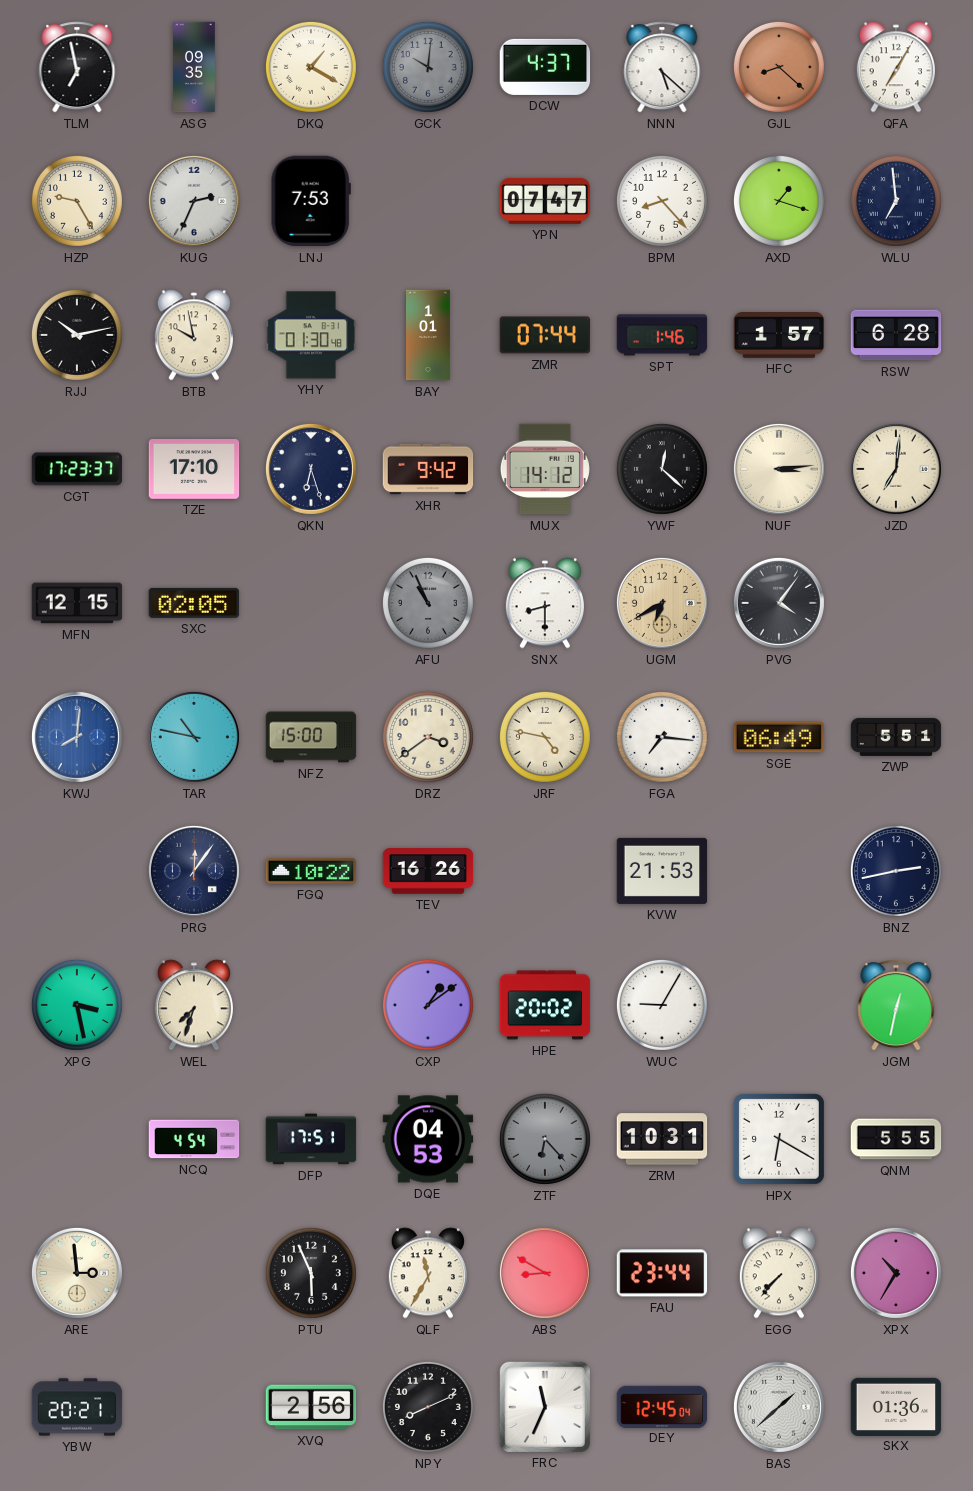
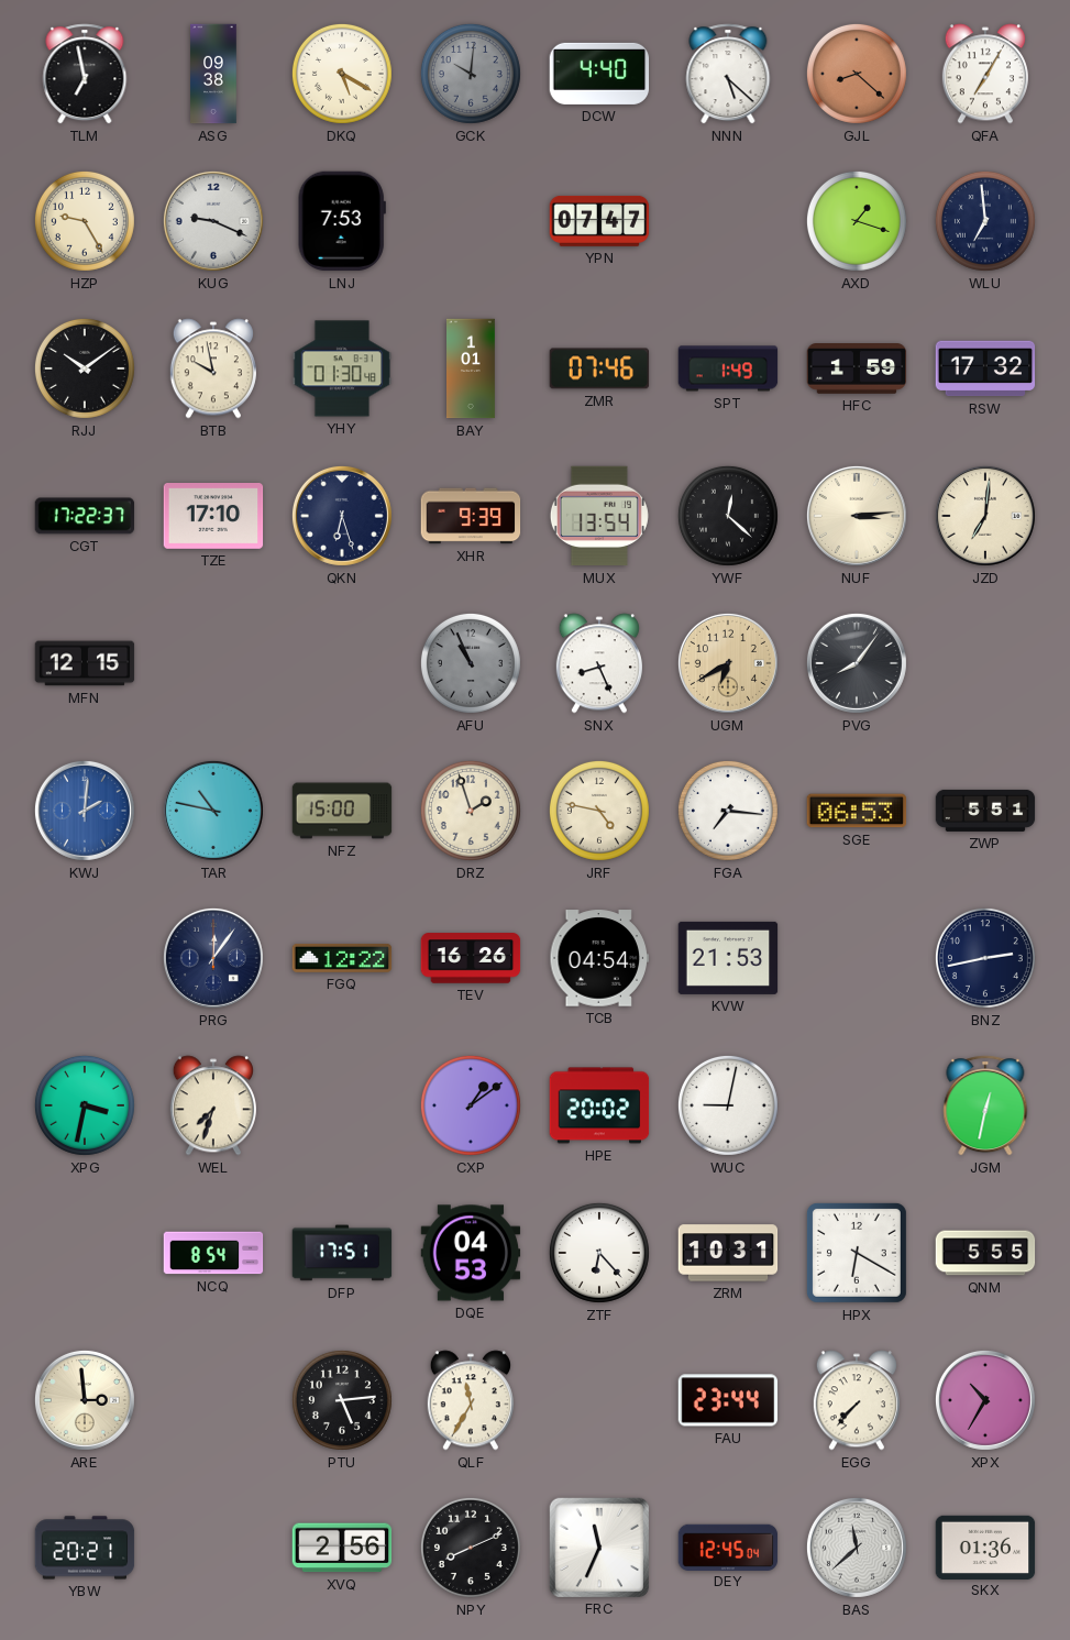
ASG: 09:35 -> 09:38 (213, 74)
DKQ: 1:20 -> 5:20 (342, 74)
DCW: 4:37 -> 4:40 (599, 74)
KUG: 2:34 -> 9:19 (213, 221)
BPM: 8:23 -> none (662, 201)
RJJ: 10:13 -> 10:09 (85, 368)
ZMR: 07:44 -> 07:46 (599, 368)
SPT: 1:46 -> 1:49 (728, 368)
HFC: 1:57 -> 1:59 (857, 370)
RSW: 6:28 -> 17:32 (985, 368)
CGT: 17:23 -> 17:22 (85, 516)
XHR: 9:42 -> 9:39 (471, 516)
MUX: 14:12 -> 13:54 (599, 516)
SXC: 02:05 -> none (194, 603)
SNX: 8:30 -> 8:26 (599, 663)
PVG: 4:06 -> 8:06 (857, 663)
KWJ: 8:01 -> 2:01 (85, 811)
DRZ: 3:39 -> 1:57 (471, 811)
SGE: 06:49 -> 06:53 (857, 811)
FGQ: 10:22 -> 12:22 (342, 958)
TCB: none -> 04:54 (599, 958)
XPG: 3:28 -> 3:32 (85, 1105)
WUC: 9:05 -> 9:02 (728, 1105)
NCQ: 4:54 -> 8:54 (213, 1253)
ZTF dial: grey -> white (599, 1253)
PTU: 5:56 -> 5:14 (342, 1400)
ABS: 8:50 -> none (545, 1273)
BAS: 1:38 -> 11:38 (857, 1548)
